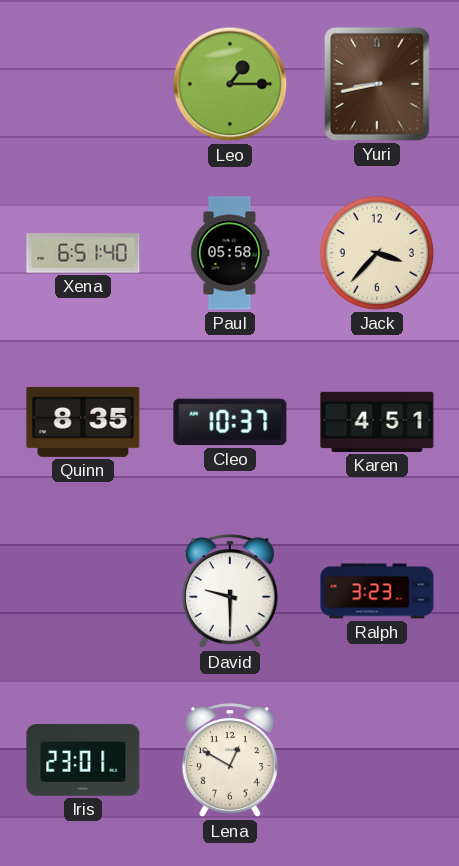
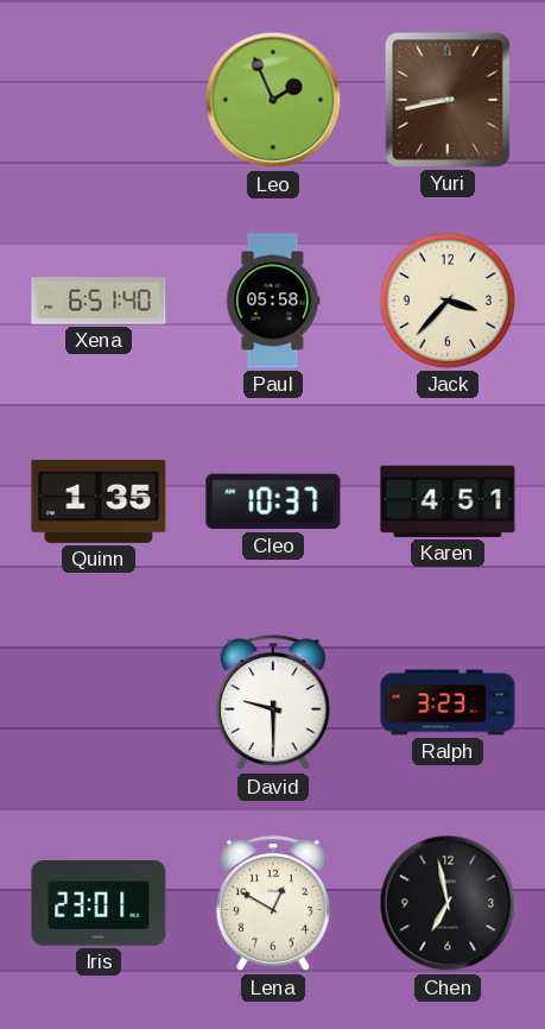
Leo: 1:15 -> 1:56 (273, 100)
Quinn: 8:35 -> 1:35 (99, 501)
Chen: none -> 6:58 (448, 903)
